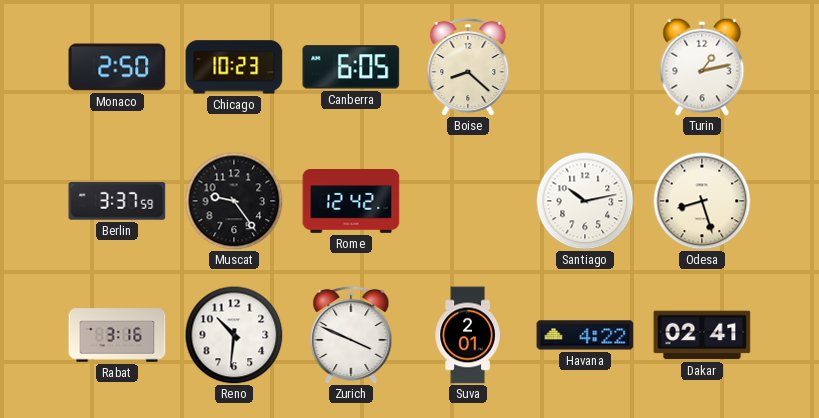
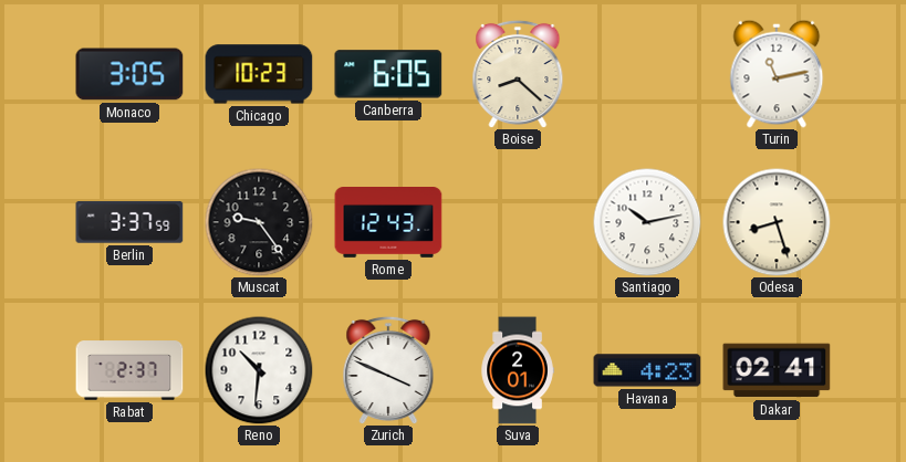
Monaco: 2:50 -> 3:05 (129, 74)
Turin: 1:13 -> 11:13 (777, 74)
Rome: 12:42 -> 12:43 (388, 223)
Rabat: 3:16 -> 2:37 (129, 370)
Havana: 4:22 -> 4:23 (647, 370)
